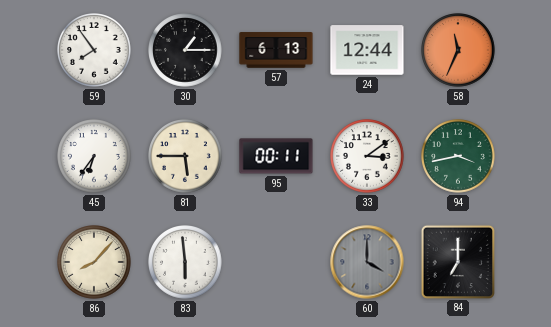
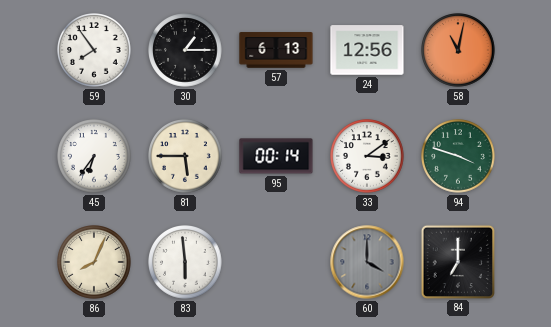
24: 12:44 -> 12:56 (367, 50)
58: 11:34 -> 11:02 (459, 51)
95: 00:11 -> 00:14 (276, 156)
94: 3:43 -> 3:48 (459, 157)
86: 8:07 -> 8:04 (95, 263)
